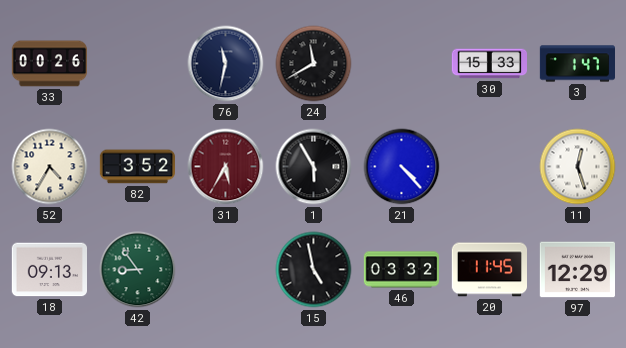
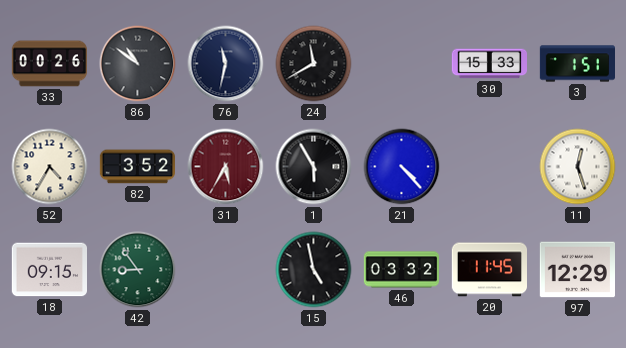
86: none -> 10:51 (138, 64)
3: 1:47 -> 1:51 (578, 64)
18: 09:13 -> 09:15 (49, 270)
